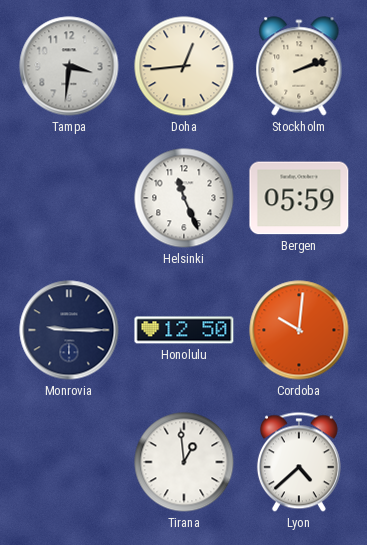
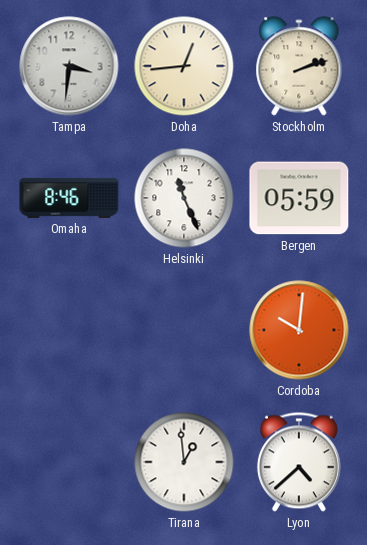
Omaha: none -> 8:46 (69, 198)
Monrovia: 9:15 -> none (69, 330)
Honolulu: 12:50 -> none (184, 330)
